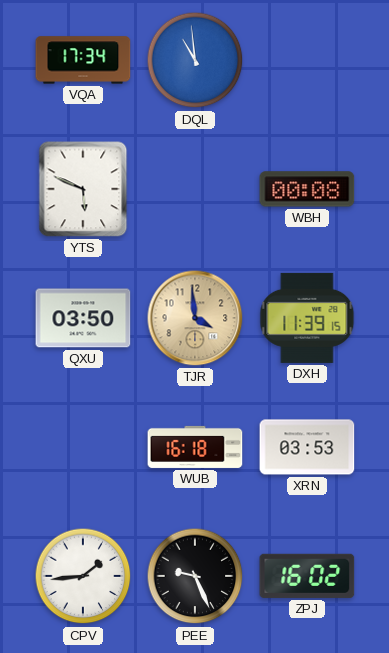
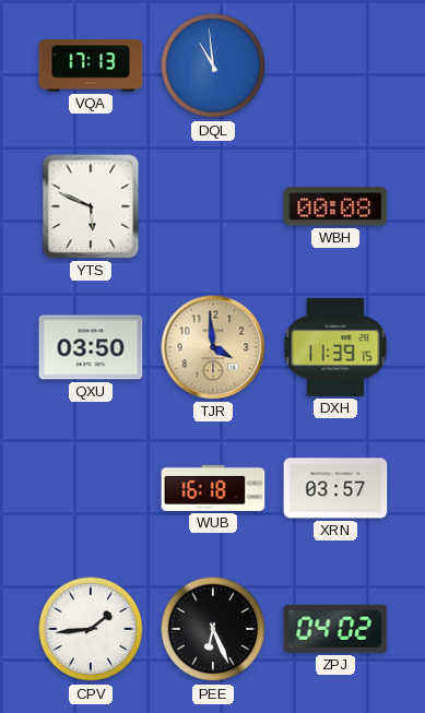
VQA: 17:34 -> 17:13 (91, 66)
XRN: 03:53 -> 03:57 (335, 488)
PEE: 9:26 -> 6:26 (213, 629)
ZPJ: 16:02 -> 04:02 (335, 629)
